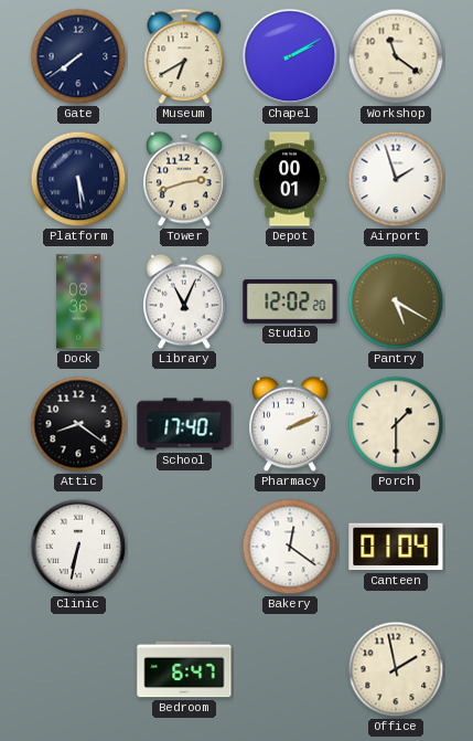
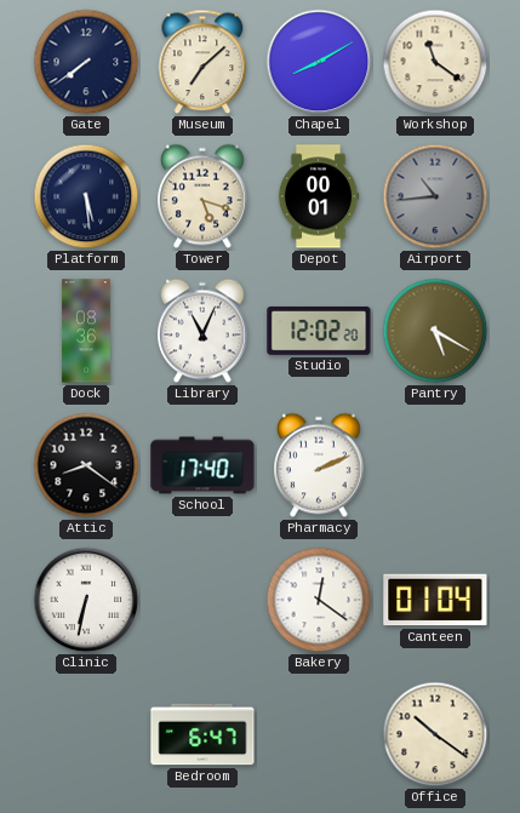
Museum: 6:40 -> 7:08 (202, 62)
Chapel: 2:10 -> 8:10 (319, 62)
Tower: 2:42 -> 5:18 (204, 196)
Airport: 1:57 -> 10:44 (435, 196)
Airport dial: white -> grey (435, 196)
Porch: 1:30 -> none (396, 424)
Office: 1:58 -> 10:21 (435, 734)
